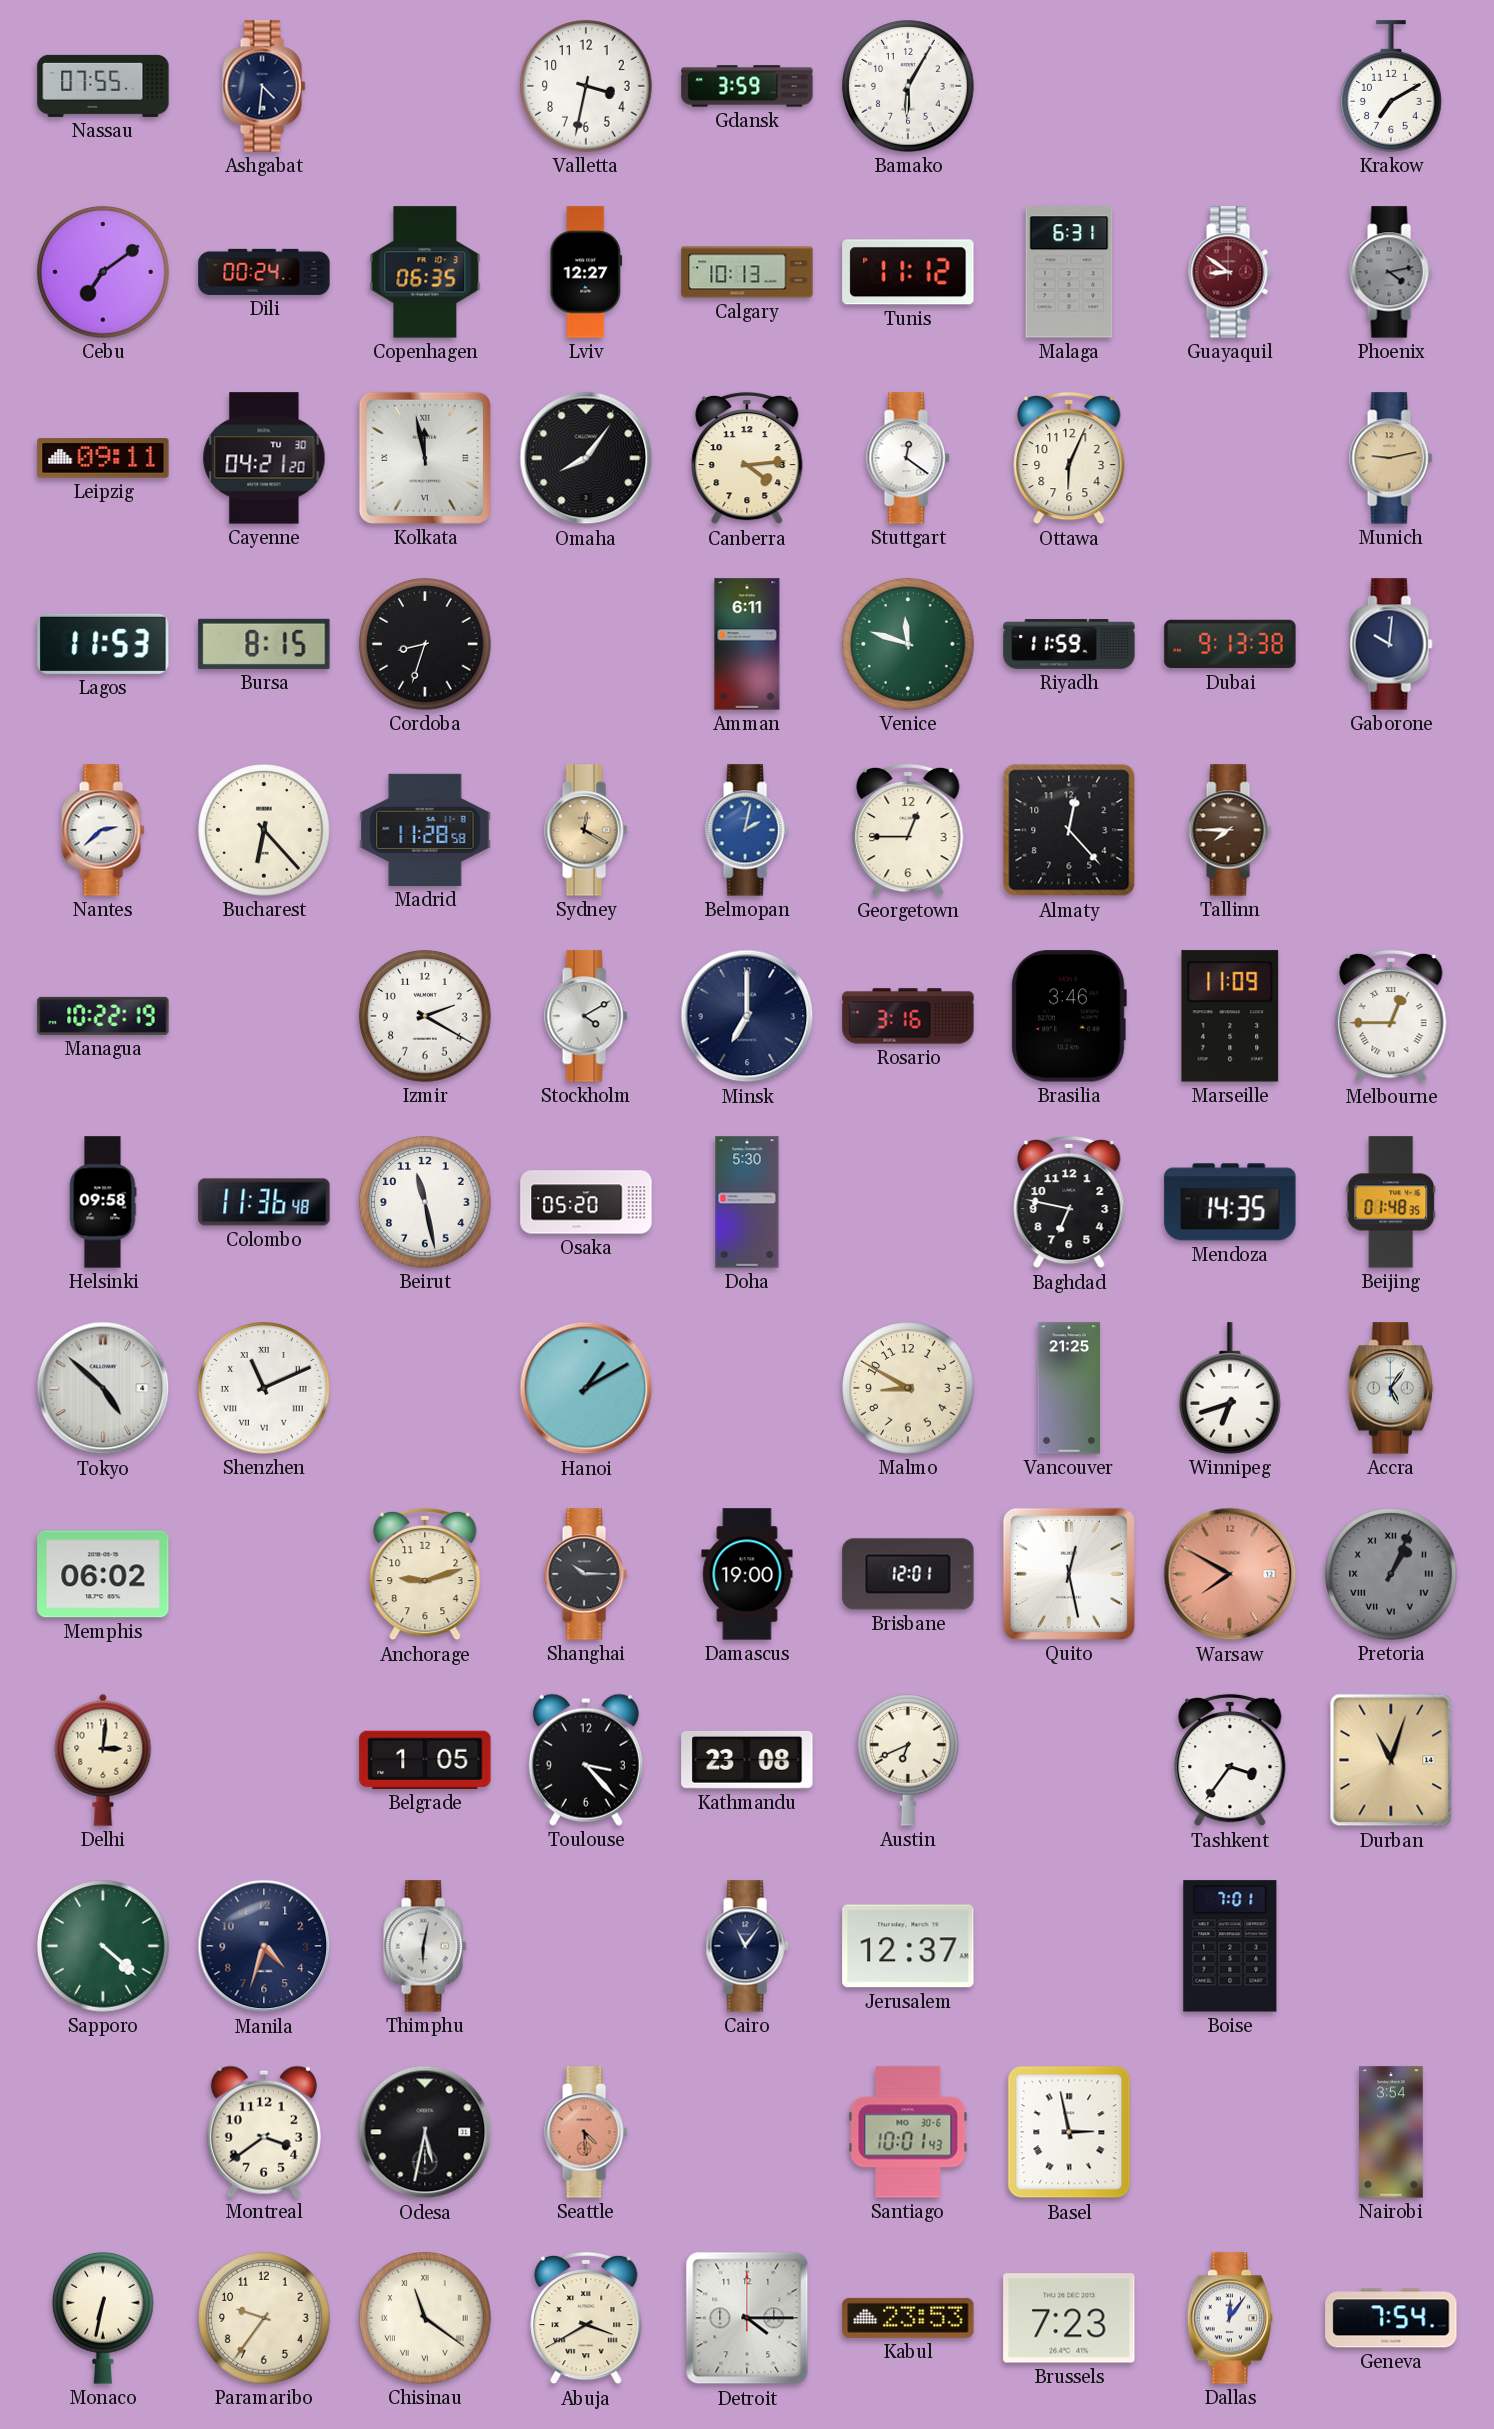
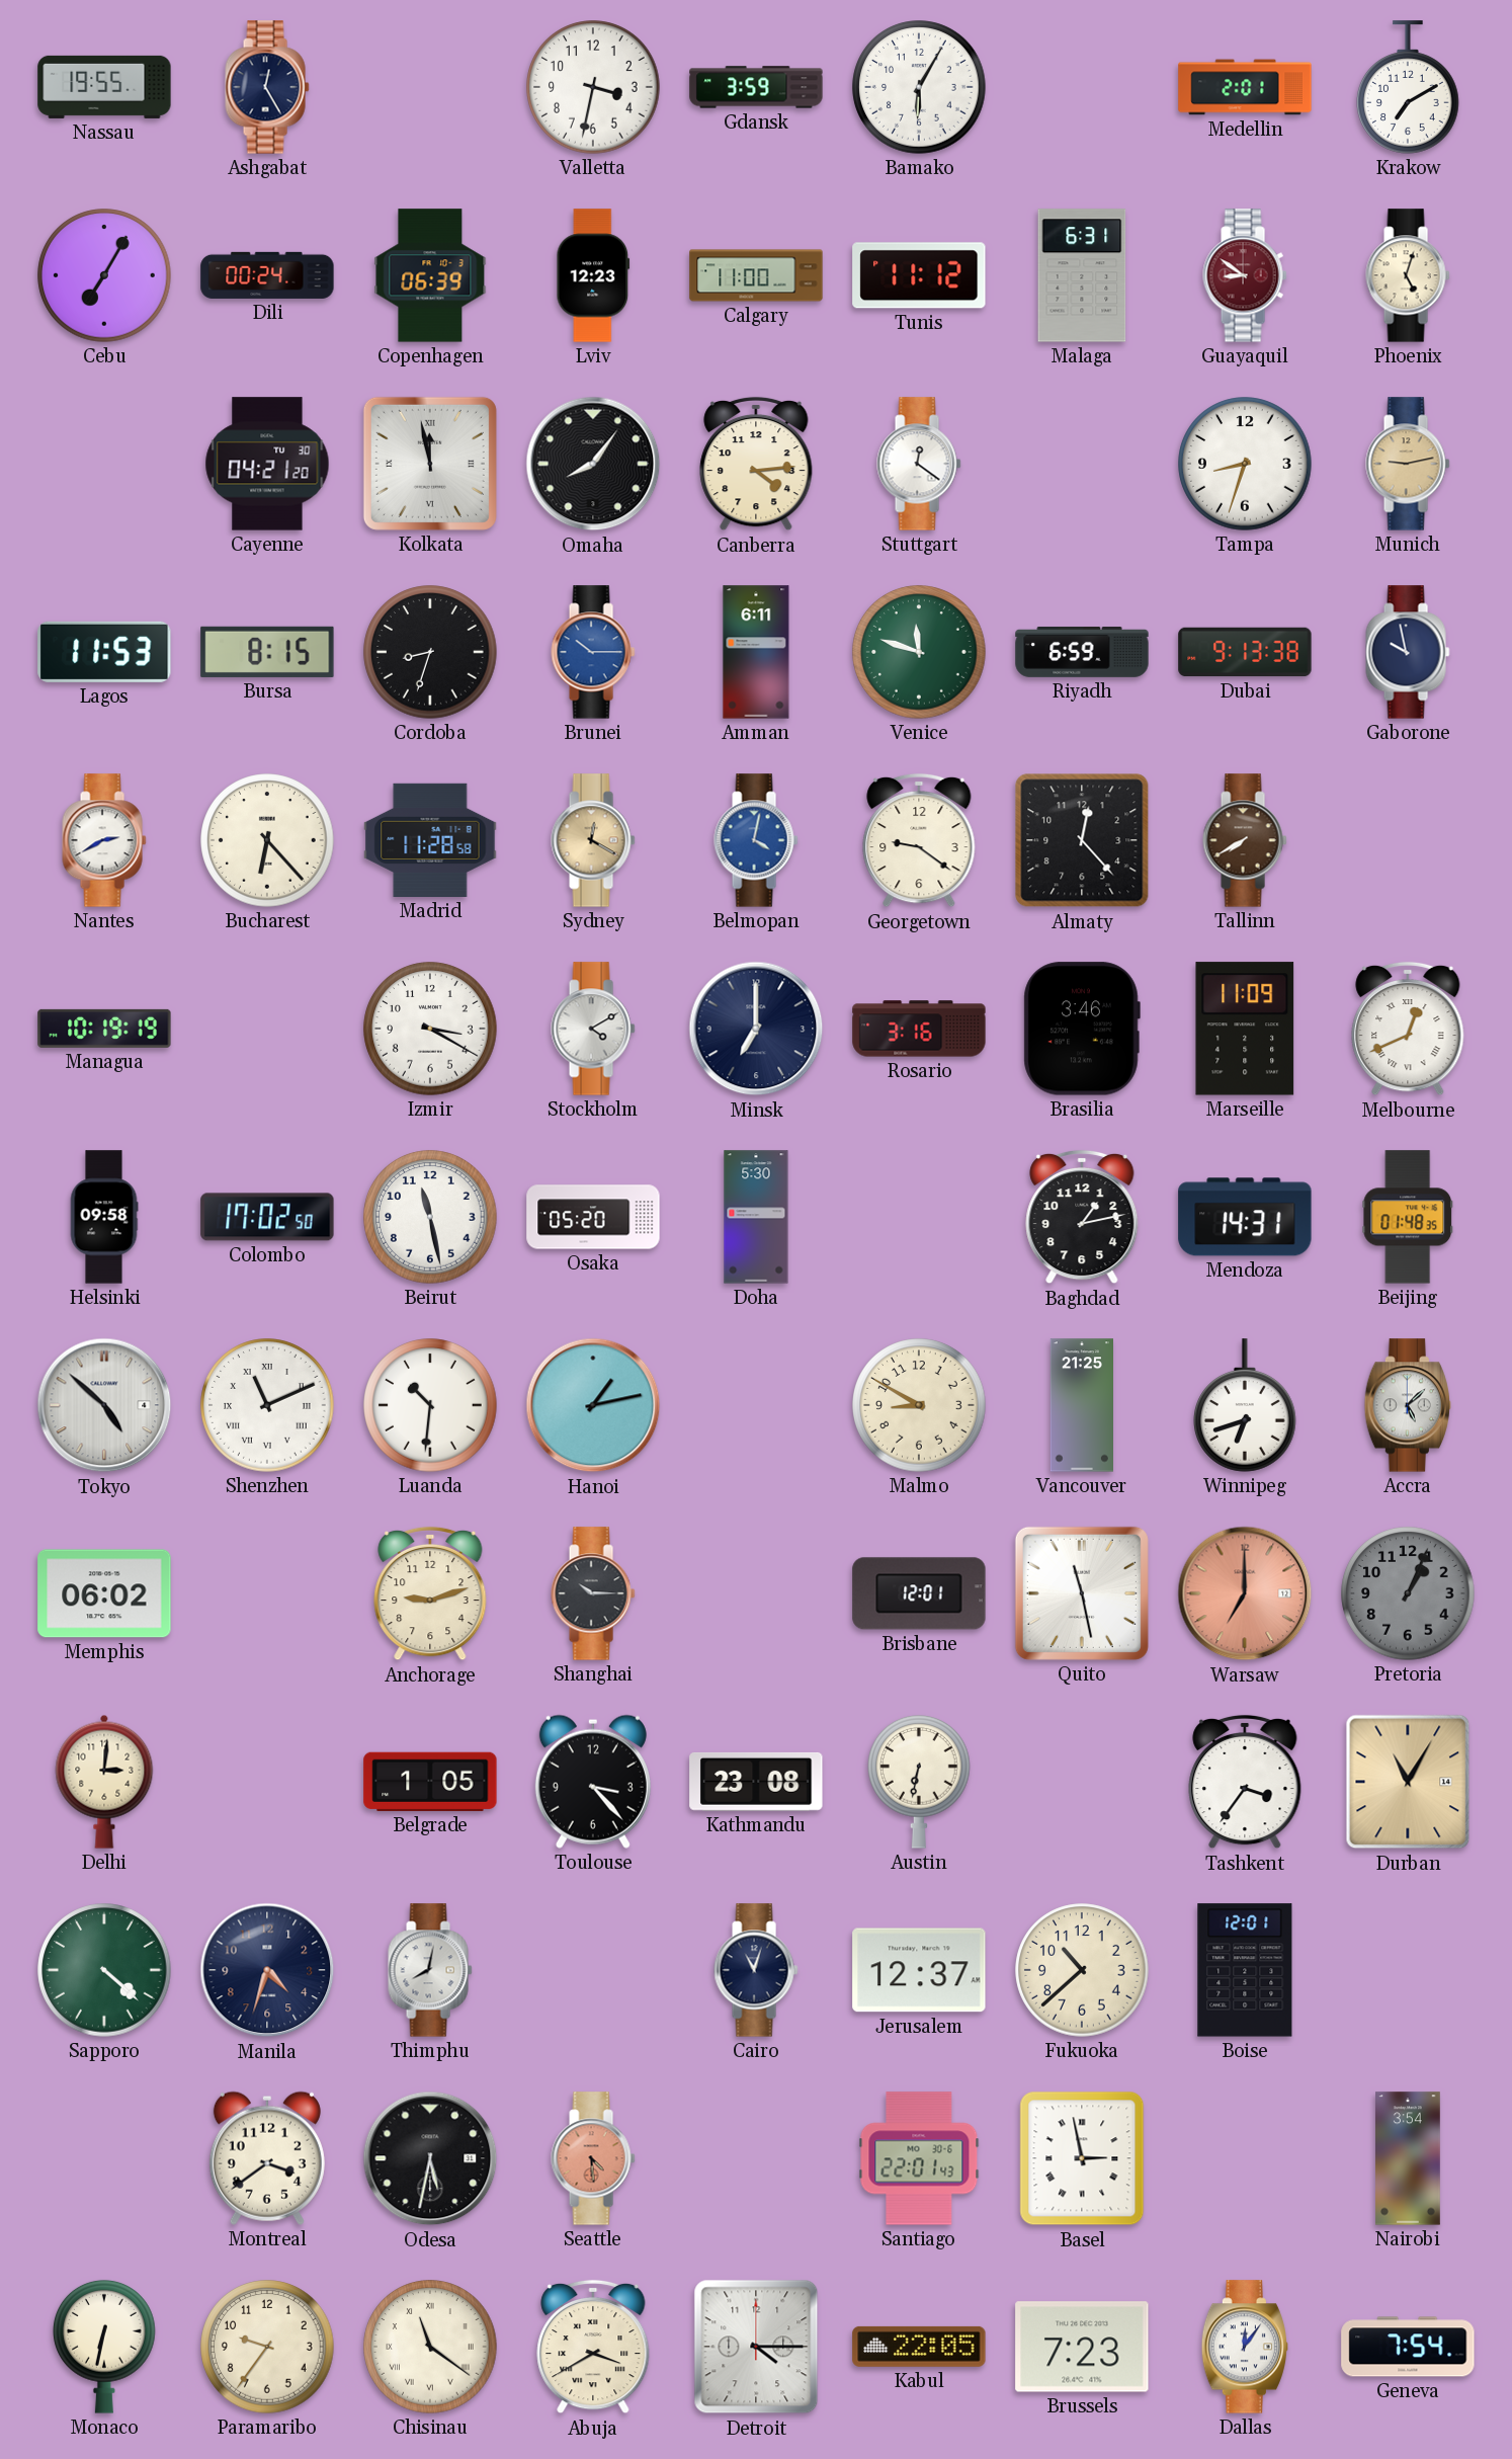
Nassau: 07:55 -> 19:55 (104, 87)
Ashgabat: 4:31 -> 12:25 (267, 87)
Medellin: none -> 2:01 (1245, 87)
Cebu: 7:09 -> 7:05 (104, 275)
Copenhagen: 06:35 -> 06:39 (430, 275)
Lviv: 12:27 -> 12:23 (593, 275)
Calgary: 10:13 -> 11:00 (756, 275)
Phoenix: 4:13 -> 5:03 (1408, 275)
Phoenix dial: grey -> cream (1408, 275)
Leipzig: 09:11 -> none (103, 458)
Ottawa: 6:04 -> none (1069, 458)
Tampa: none -> 8:33 (1245, 464)
Brunei: none -> 10:15 (593, 652)
Riyadh: 11:59 -> 6:59 (1082, 652)
Gaborone: 10:01 -> 9:58 (1408, 652)
Nantes: 2:38 -> 2:40 (104, 840)
Belmopan: 2:02 -> 4:02 (756, 840)
Georgetown: 12:45 -> 9:21 (919, 840)
Tallinn: 7:45 -> 7:40 (1245, 840)
Managua: 10:22 -> 10:19 (104, 1029)
Izmir: 2:20 -> 3:20 (430, 1029)
Melbourne: 12:45 -> 12:41 (1408, 1029)
Colombo: 11:36 -> 17:02 (267, 1217)
Baghdad: 6:47 -> 1:13 (1082, 1217)
Mendoza: 14:35 -> 14:31 (1245, 1217)
Luanda: none -> 10:31 (430, 1405)
Hanoi: 1:10 -> 1:13 (593, 1405)
Accra: 5:06 -> 5:08 (1407, 1405)
Damascus: 19:00 -> none (747, 1574)
Quito: 12:28 -> 11:28 (1082, 1593)
Warsaw: 7:50 -> 7:00 (1245, 1593)
Pretoria numerals: Roman -> Arabic (1408, 1593)
Austin: 6:41 -> 6:32 (920, 1782)
Durban: 11:03 -> 11:05 (1408, 1782)
Thimphu: 6:02 -> 8:02 (430, 1970)
Cairo: 11:06 -> 11:03 (756, 1970)
Fukuoka: none -> 10:38 (1082, 1970)
Boise: 7:01 -> 12:01 (1245, 1970)
Santiago: 10:01 -> 22:01 (919, 2158)
Kabul: 23:53 -> 22:05 (919, 2347)
